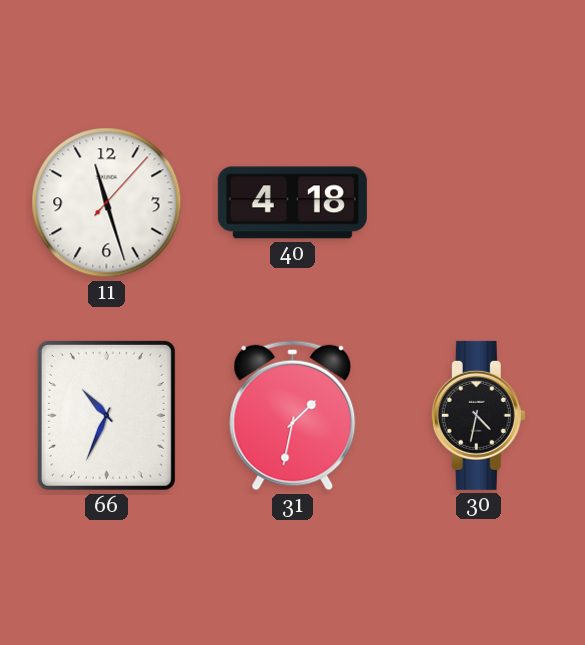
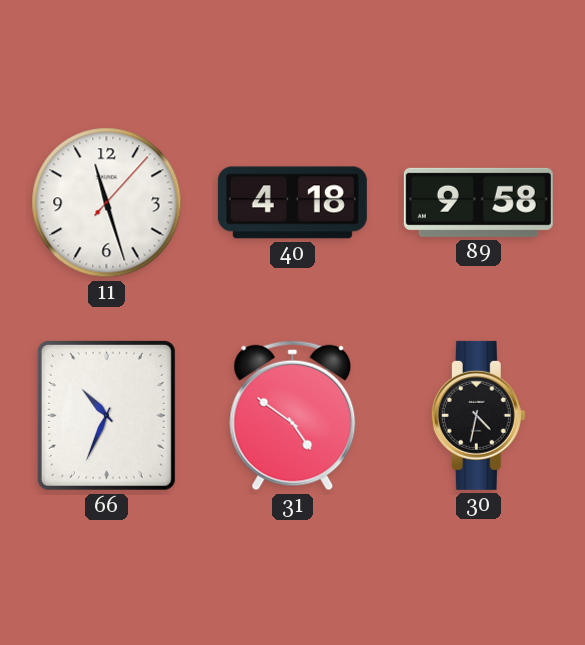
89: none -> 9:58 (478, 202)
31: 1:32 -> 4:51 (293, 416)
